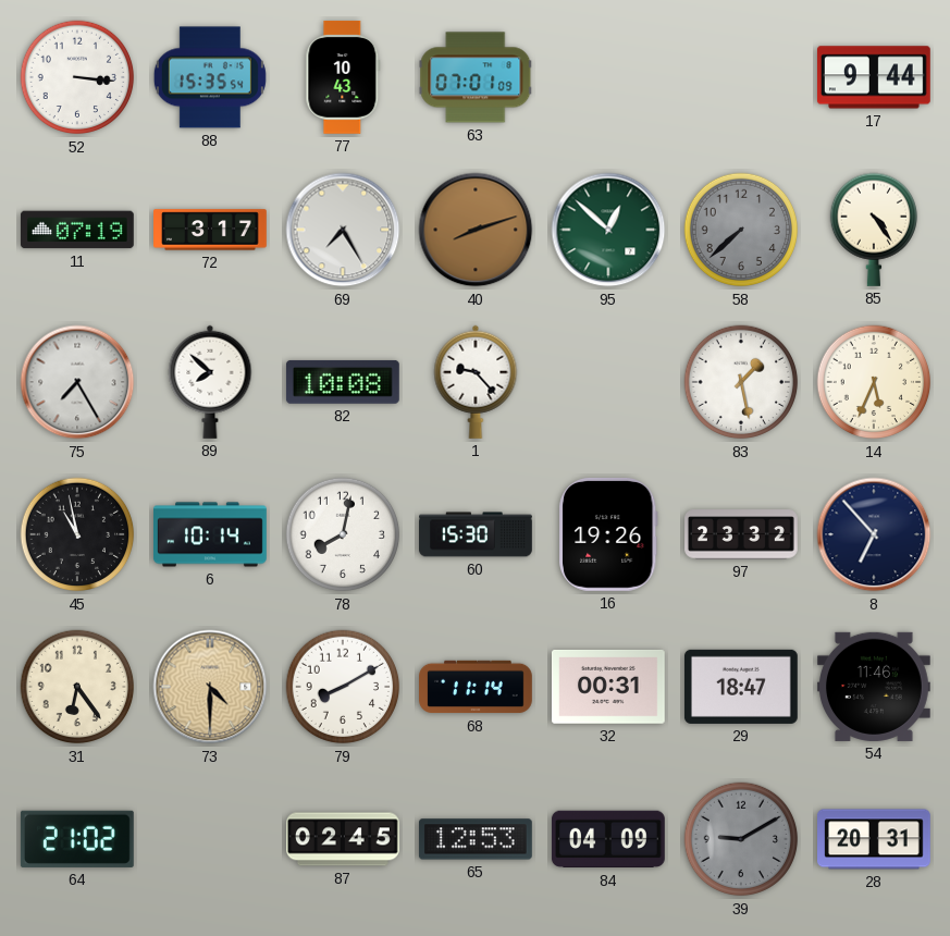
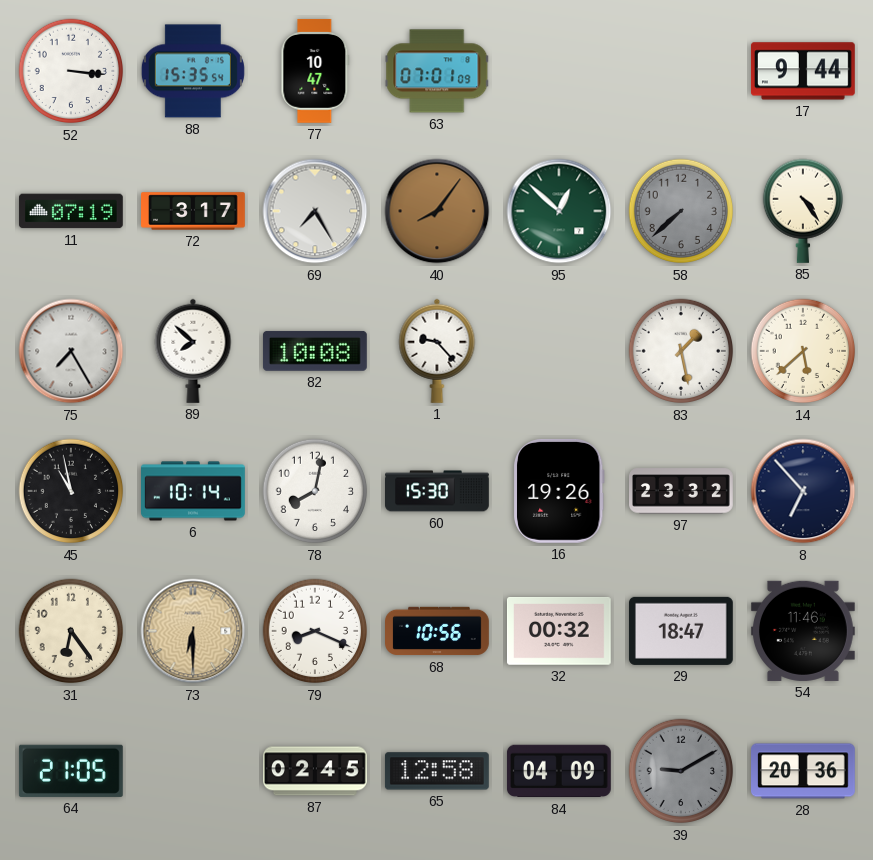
77: 10:43 -> 10:47 (315, 71)
40: 8:12 -> 8:06 (437, 211)
14: 5:34 -> 5:38 (803, 351)
73: 4:30 -> 6:30 (193, 631)
79: 8:10 -> 8:19 (315, 631)
68: 11:14 -> 10:56 (438, 631)
32: 00:31 -> 00:32 (559, 632)
64: 21:02 -> 21:05 (71, 771)
65: 12:53 -> 12:58 (437, 771)
28: 20:31 -> 20:36 (804, 771)
